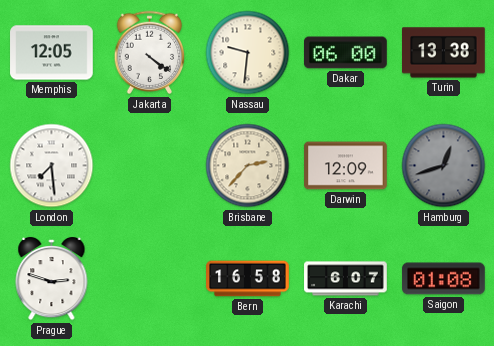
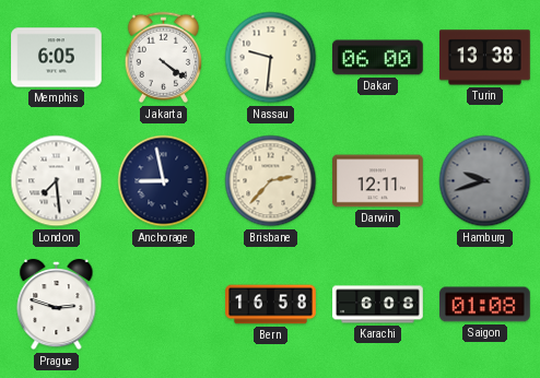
Memphis: 12:05 -> 6:05 (57, 58)
Anchorage: none -> 8:58 (164, 181)
Darwin: 12:09 -> 12:11 (378, 181)
Hamburg: 12:42 -> 9:42 (485, 181)
Karachi: 6:07 -> 6:08 (378, 305)
